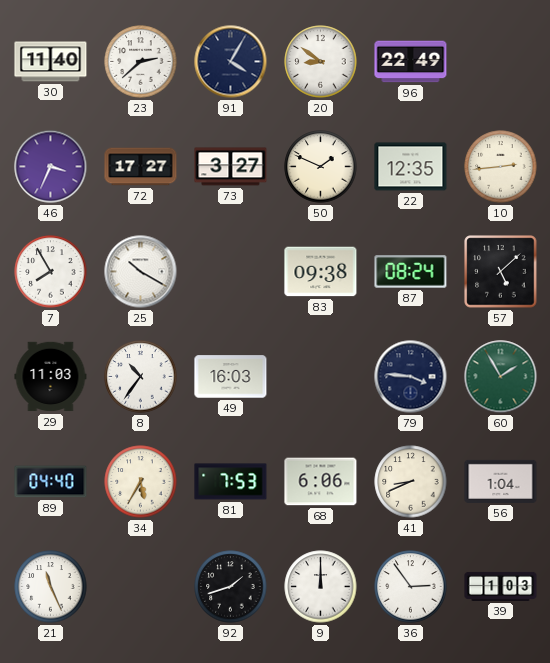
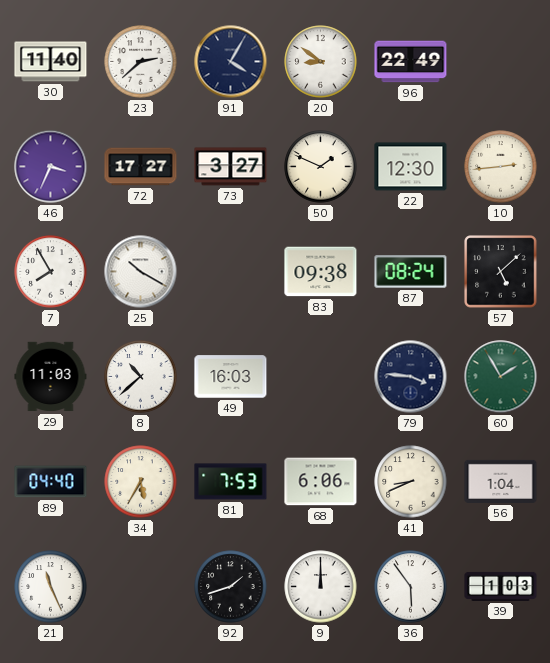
22: 12:35 -> 12:30 (411, 167)
8: 10:36 -> 10:38 (141, 377)
36: 2:54 -> 5:54 (411, 587)
